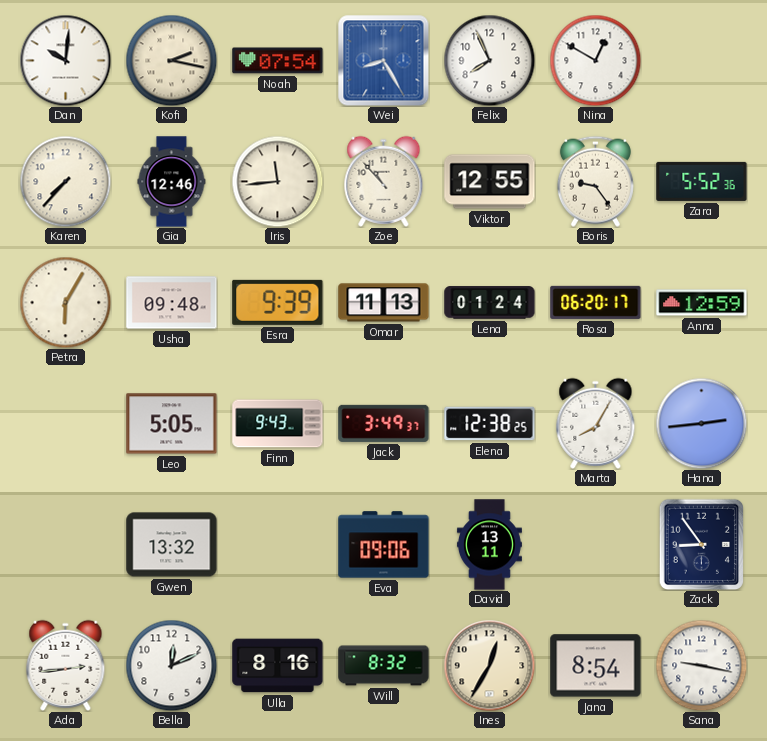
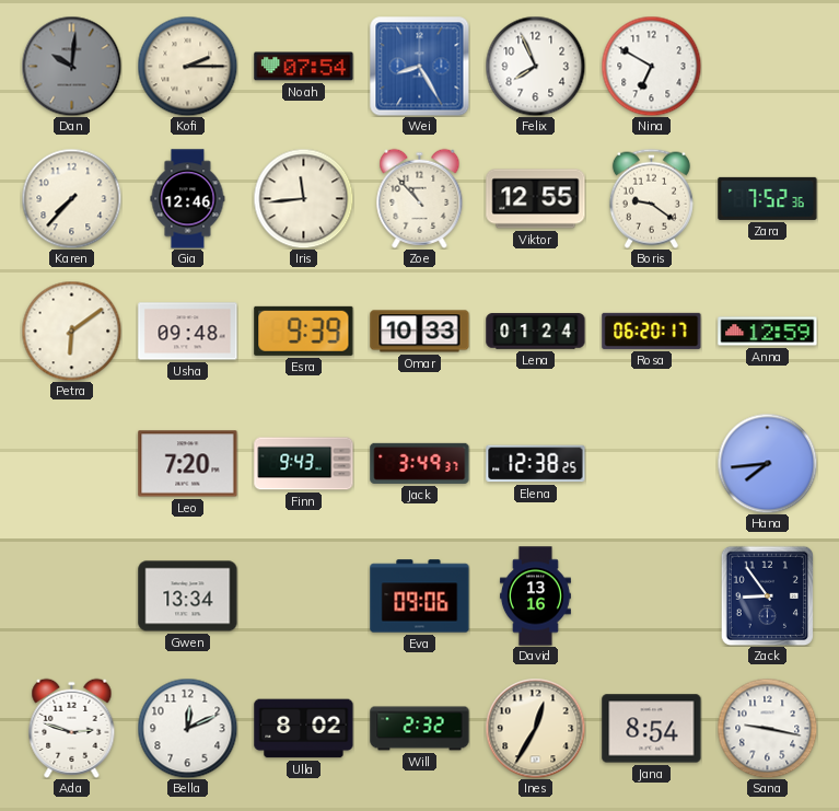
Dan dial: white -> grey (71, 66)
Kofi: 2:17 -> 2:15 (187, 66)
Nina: 12:50 -> 6:50 (651, 66)
Boris: 9:24 -> 9:21 (651, 198)
Zara: 5:52 -> 7:52 (768, 198)
Petra: 6:05 -> 6:09 (71, 331)
Omar: 11:13 -> 10:33 (420, 332)
Leo: 5:05 -> 7:20 (188, 464)
Marta: 8:05 -> none (596, 423)
Hana: 2:44 -> 7:44 (767, 463)
Gwen: 13:32 -> 13:34 (188, 596)
David: 13:11 -> 13:16 (535, 596)
Ada: 2:44 -> 2:48 (72, 728)
Ulla: 8:16 -> 8:02 (304, 729)
Will: 8:32 -> 2:32 (420, 729)
